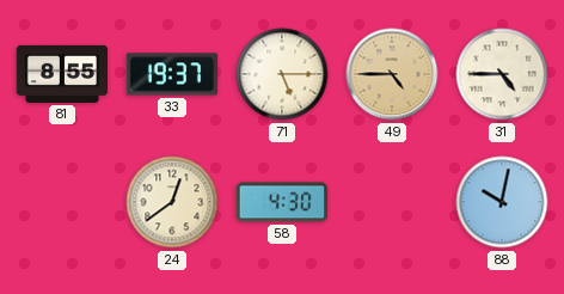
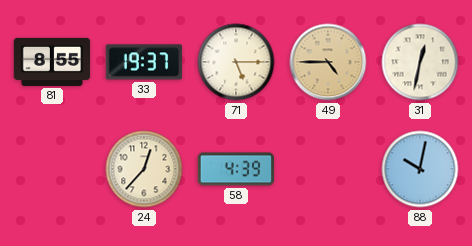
31: 4:45 -> 12:32 (420, 62)
24: 12:39 -> 12:37 (144, 169)
58: 4:30 -> 4:39 (236, 169)
